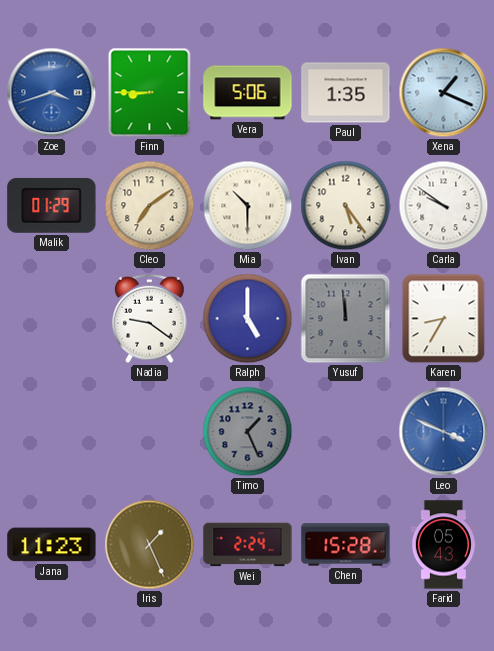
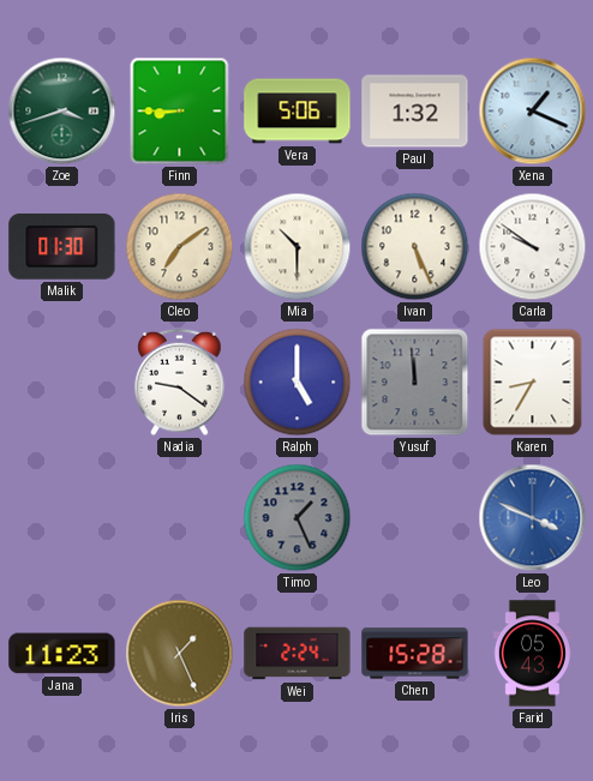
Zoe dial: blue -> green (62, 112)
Paul: 1:35 -> 1:32 (415, 112)
Malik: 01:29 -> 01:30 (62, 246)
Ivan: 5:24 -> 5:26 (415, 247)
